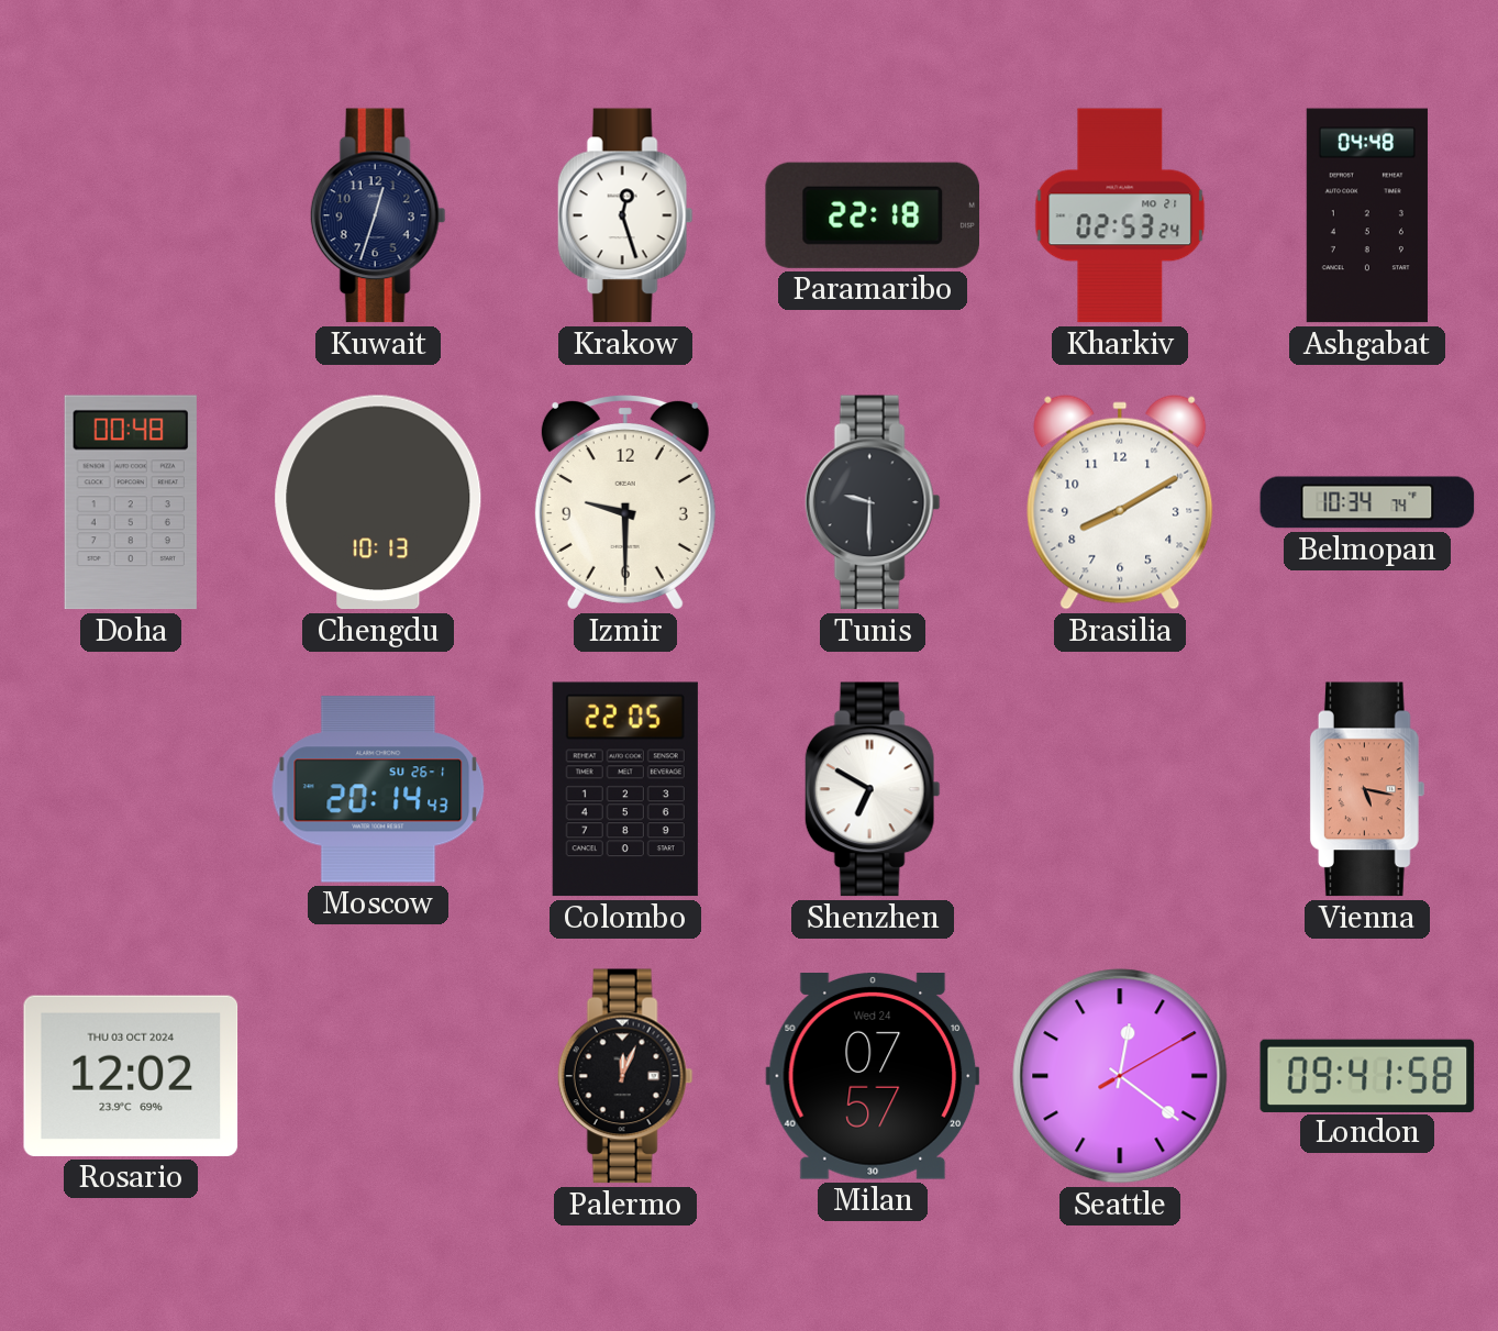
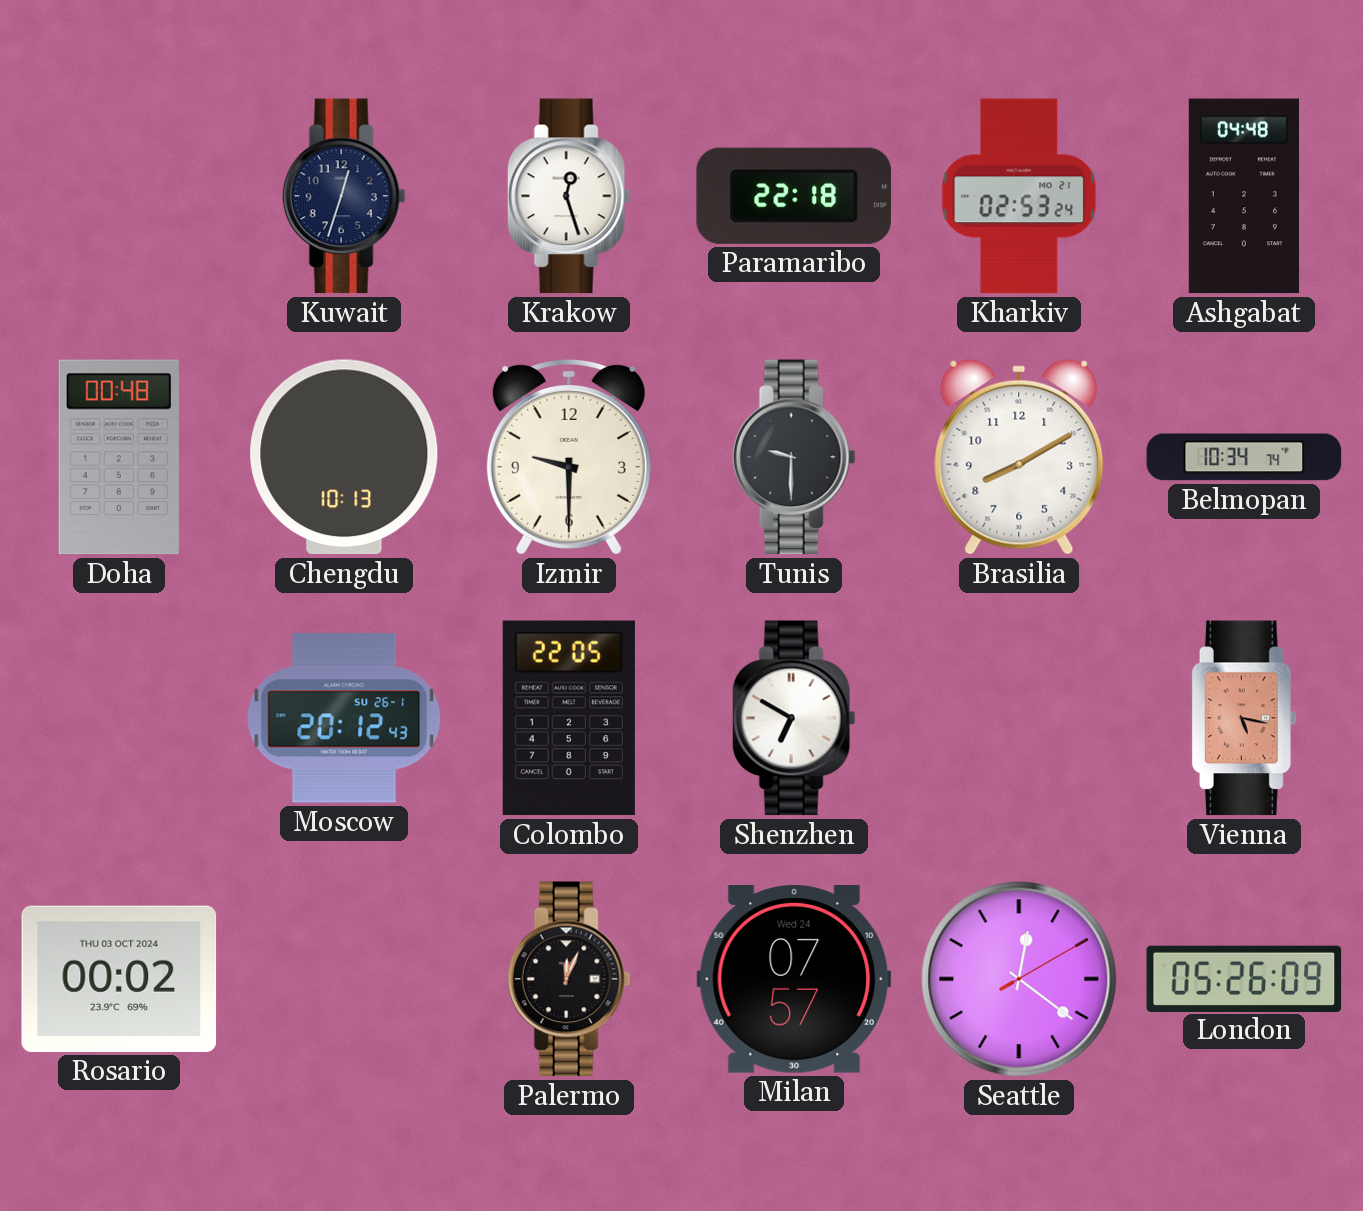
Moscow: 20:14 -> 20:12 (344, 718)
Rosario: 12:02 -> 00:02 (119, 979)
London: 09:41 -> 05:26 (1244, 978)
